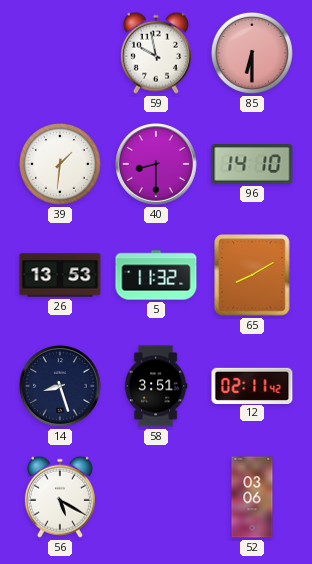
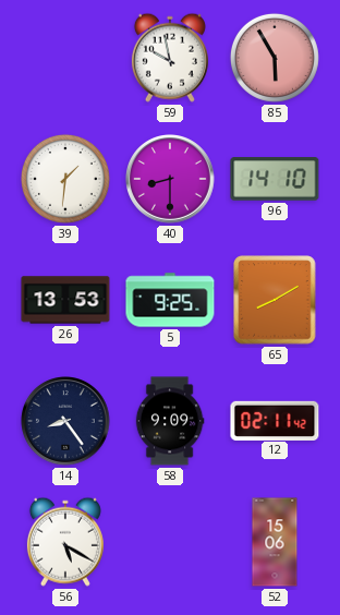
85: 6:30 -> 5:55 (275, 58)
5: 11:32 -> 9:25 (170, 300)
14: 8:27 -> 8:24 (66, 422)
58: 3:51 -> 9:09 (170, 421)
52: 03:06 -> 15:06 (275, 542)
